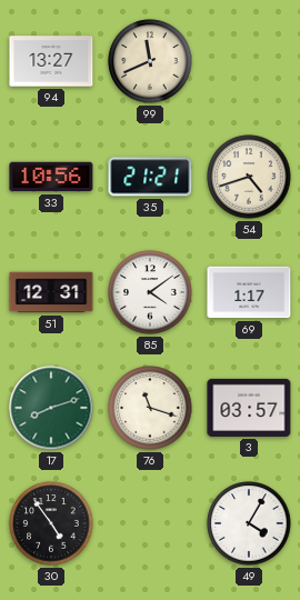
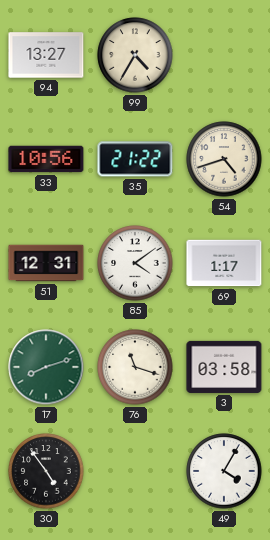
99: 11:41 -> 4:35 (135, 55)
35: 21:21 -> 21:22 (135, 159)
3: 03:57 -> 03:58 (224, 367)
